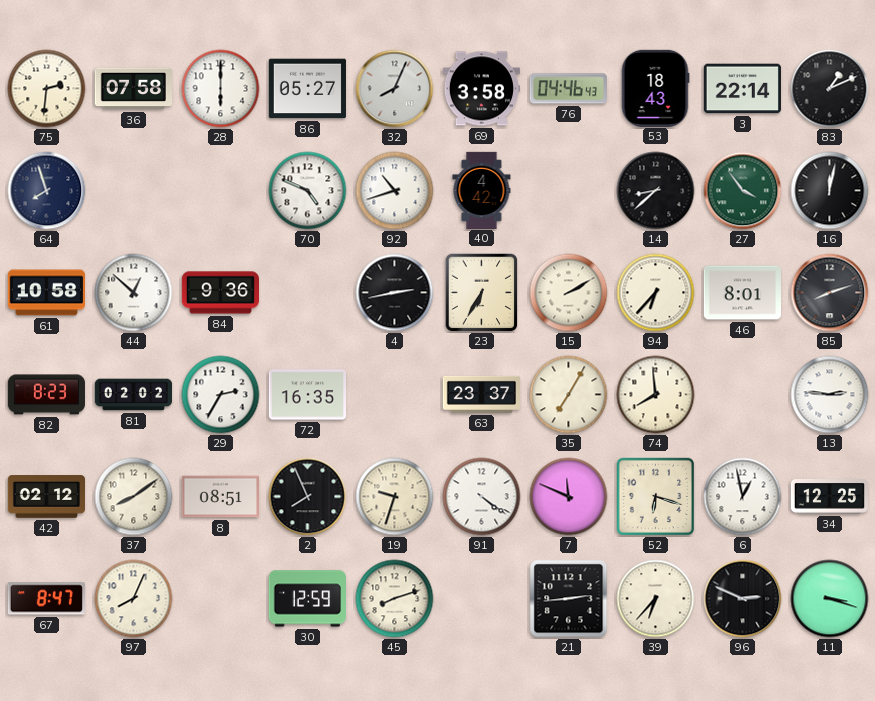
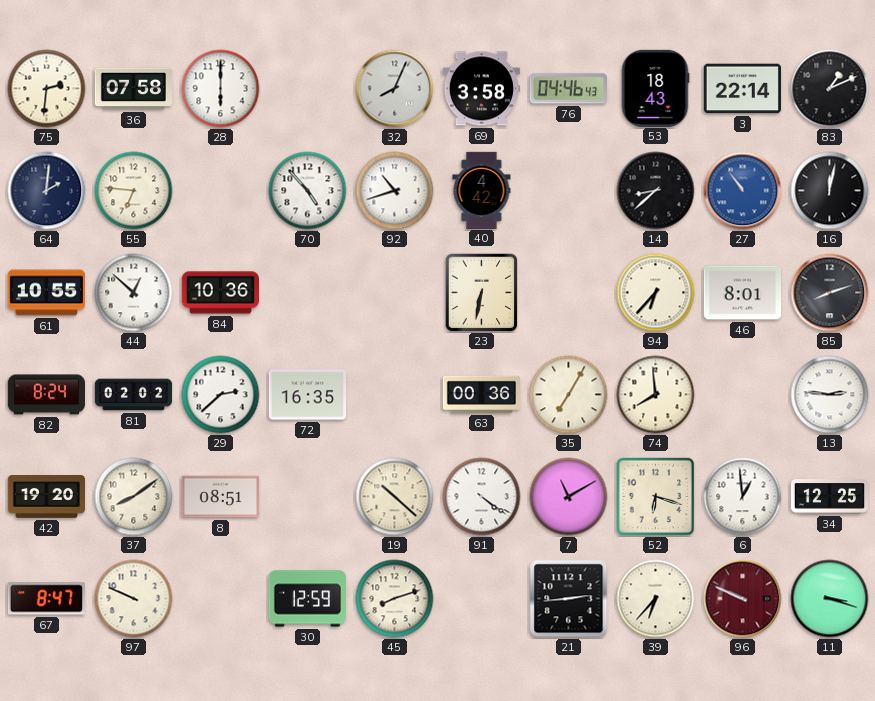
86: 05:27 -> none (307, 89)
64: 7:57 -> 2:01 (47, 191)
55: none -> 6:46 (134, 191)
70: 4:49 -> 4:53 (308, 191)
27: 3:54 -> 10:54 (743, 191)
27 dial: green -> blue (743, 191)
61: 10:58 -> 10:55 (46, 293)
84: 9:36 -> 10:36 (220, 293)
4: 2:43 -> none (395, 293)
23: 6:35 -> 6:32 (482, 293)
15: 2:10 -> none (569, 293)
82: 8:23 -> 8:24 (46, 395)
29: 2:35 -> 2:38 (221, 395)
63: 23:37 -> 00:36 (482, 394)
42: 02:12 -> 19:20 (46, 497)
2: 7:56 -> none (308, 497)
19: 9:33 -> 10:22 (395, 497)
7: 11:49 -> 11:10 (569, 497)
6: 12:58 -> 12:59 (743, 497)
97: 8:04 -> 9:49 (134, 599)
96: 2:49 -> 9:49 (743, 599)
96 dial: black -> burgundy (743, 599)
